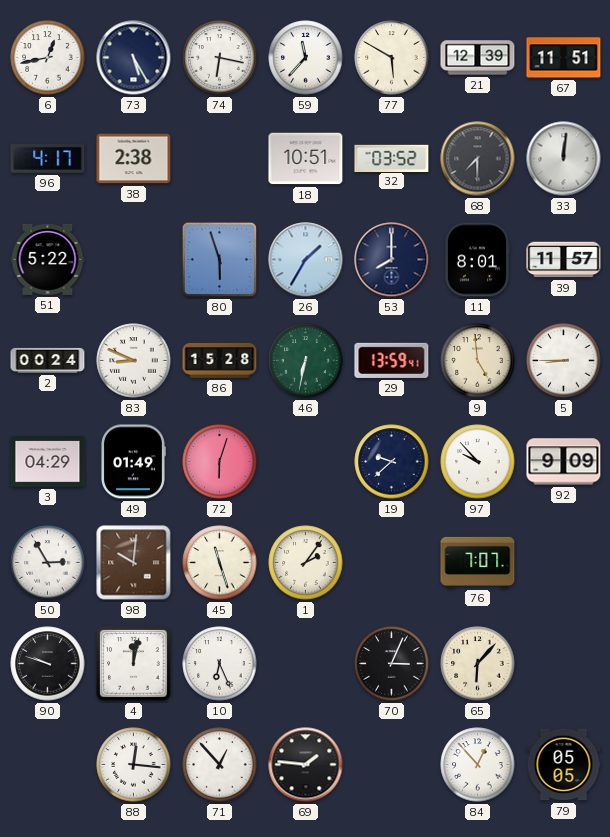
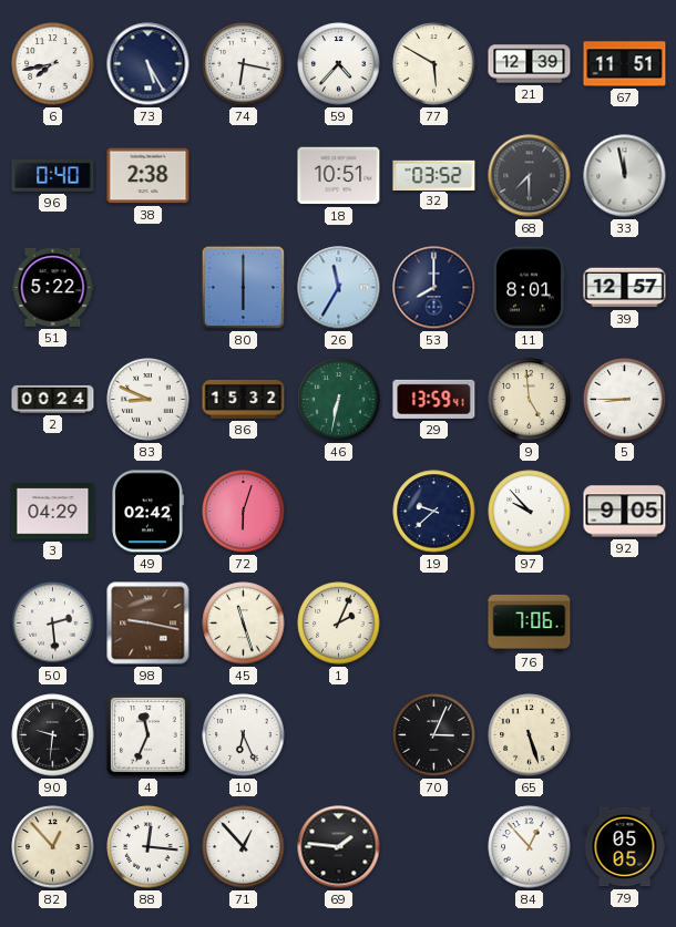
6: 12:43 -> 7:43 (53, 64)
59: 11:37 -> 4:37 (339, 64)
96: 4:17 -> 0:40 (53, 176)
33: 12:01 -> 11:58 (625, 176)
80: 5:57 -> 6:00 (243, 287)
26: 1:35 -> 11:35 (339, 288)
39: 11:57 -> 12:57 (625, 288)
86: 15:28 -> 15:32 (244, 400)
49: 01:49 -> 02:42 (147, 512)
92: 9:09 -> 9:05 (625, 512)
50: 2:55 -> 2:29 (53, 624)
98: 10:01 -> 9:17 (148, 624)
1: 2:06 -> 2:04 (339, 624)
76: 7:07 -> 7:06 (530, 622)
90: 9:48 -> 9:31 (53, 735)
4: 12:02 -> 11:34 (148, 735)
65: 6:07 -> 5:27 (530, 735)
82: none -> 12:53 (53, 847)
